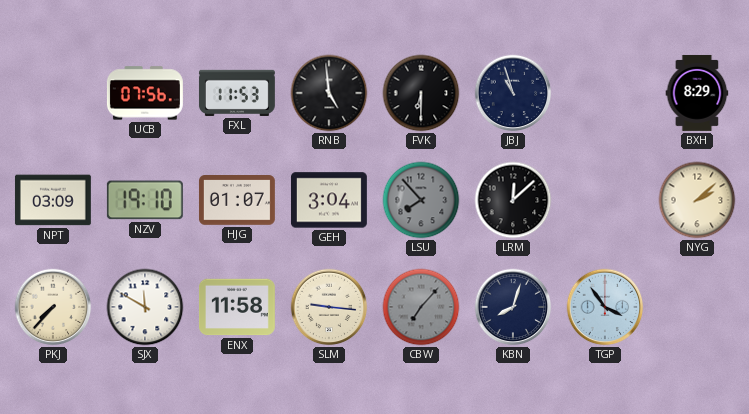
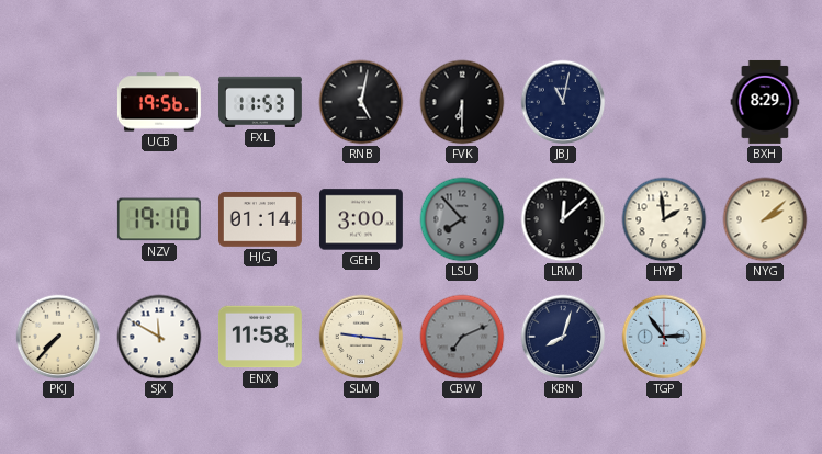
UCB: 07:56 -> 19:56 (159, 102)
RNB: 4:59 -> 5:02 (361, 102)
JBJ: 10:57 -> 11:02 (563, 102)
NPT: 03:09 -> none (53, 200)
HJG: 01:07 -> 01:14 (260, 219)
GEH: 3:04 -> 3:00 (361, 219)
HYP: none -> 1:59 (664, 219)
CBW: 7:07 -> 7:11 (462, 337)
TGP: 3:54 -> 2:54 (664, 337)
